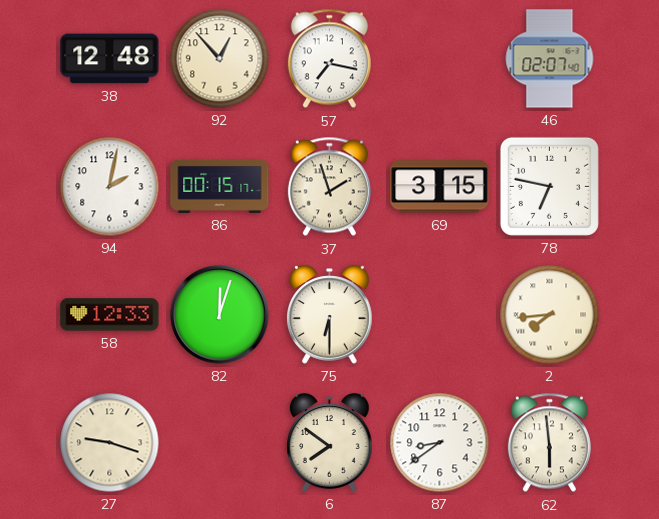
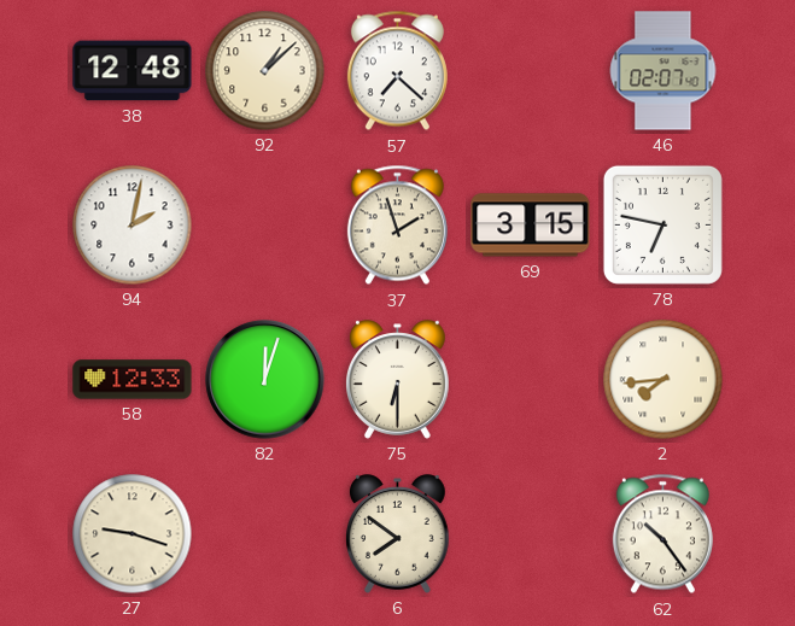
92: 12:53 -> 1:08 (265, 71)
57: 7:17 -> 7:22 (397, 71)
86: 00:15 -> none (220, 186)
87: 8:39 -> none (440, 443)
62: 5:59 -> 10:24 (662, 534)
